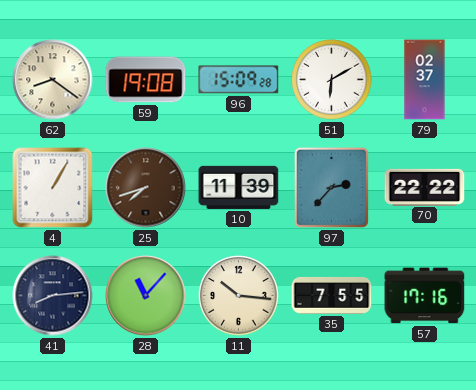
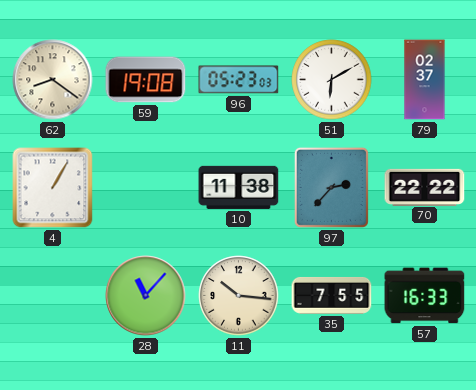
96: 15:09 -> 05:23 (239, 80)
25: 7:42 -> none (146, 188)
10: 11:39 -> 11:38 (239, 187)
41: 8:14 -> none (53, 296)
57: 17:16 -> 16:33 (425, 296)
